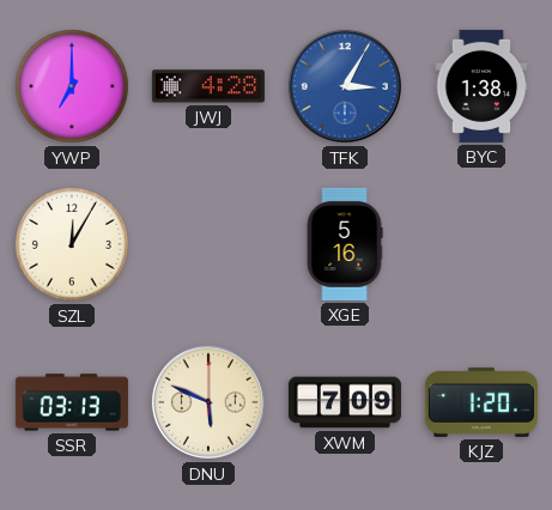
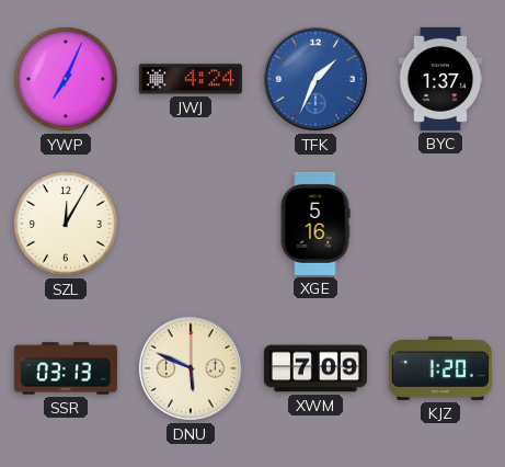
YWP: 7:00 -> 7:04 (66, 79)
JWJ: 4:28 -> 4:24 (191, 79)
TFK: 3:05 -> 1:34 (315, 79)
BYC: 1:38 -> 1:37 (440, 79)
